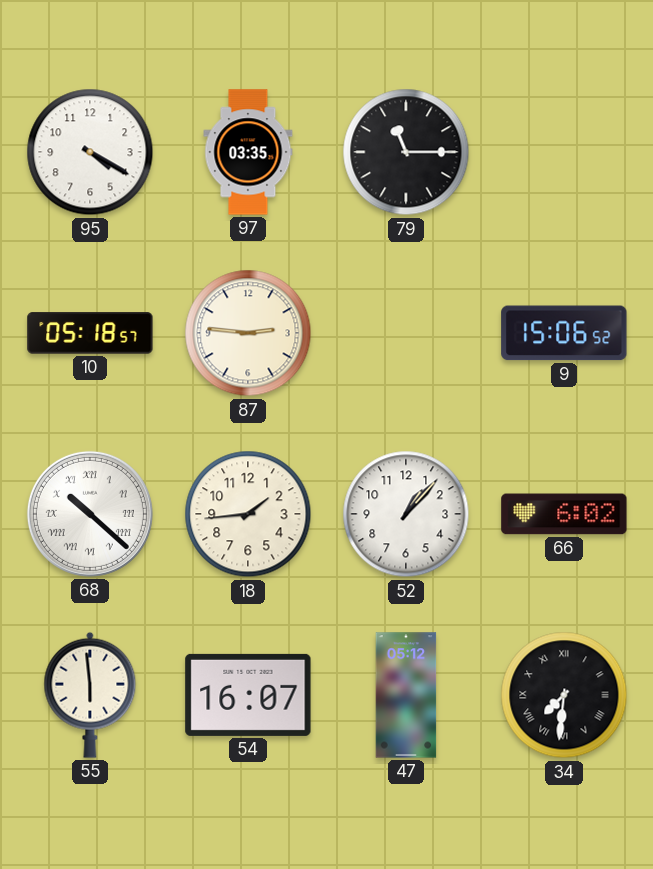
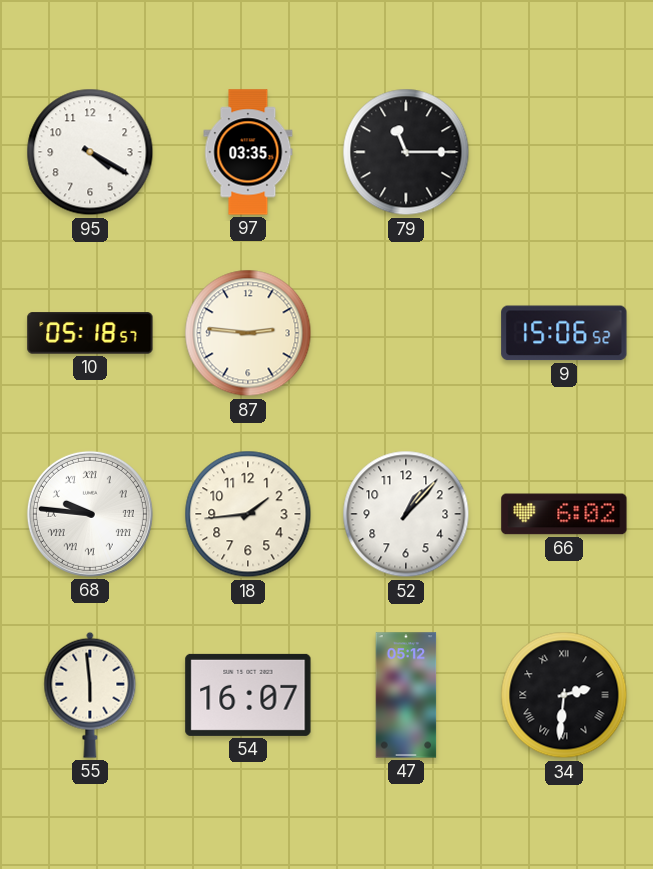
68: 10:22 -> 9:46 (90, 514)
34: 7:31 -> 2:31 (564, 695)
